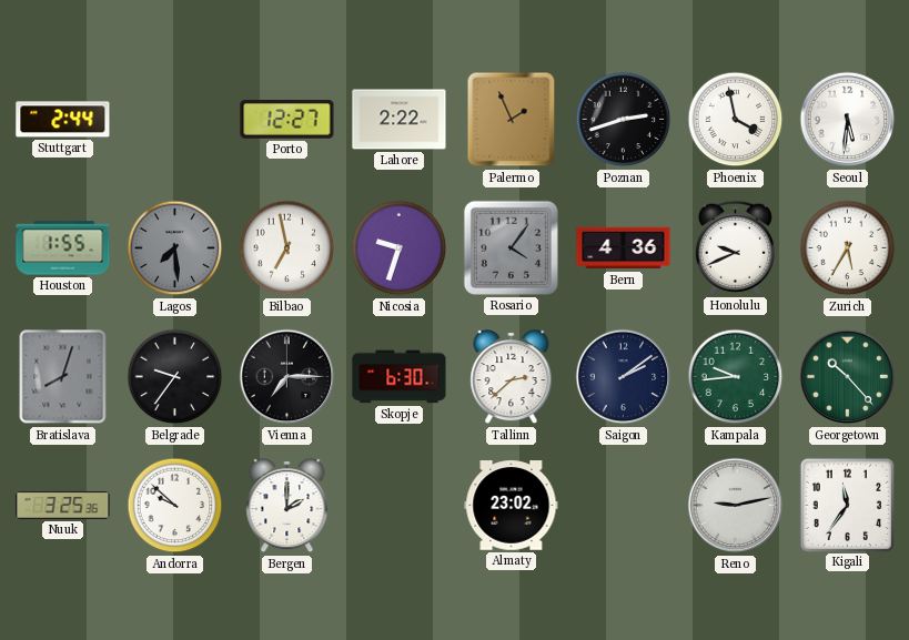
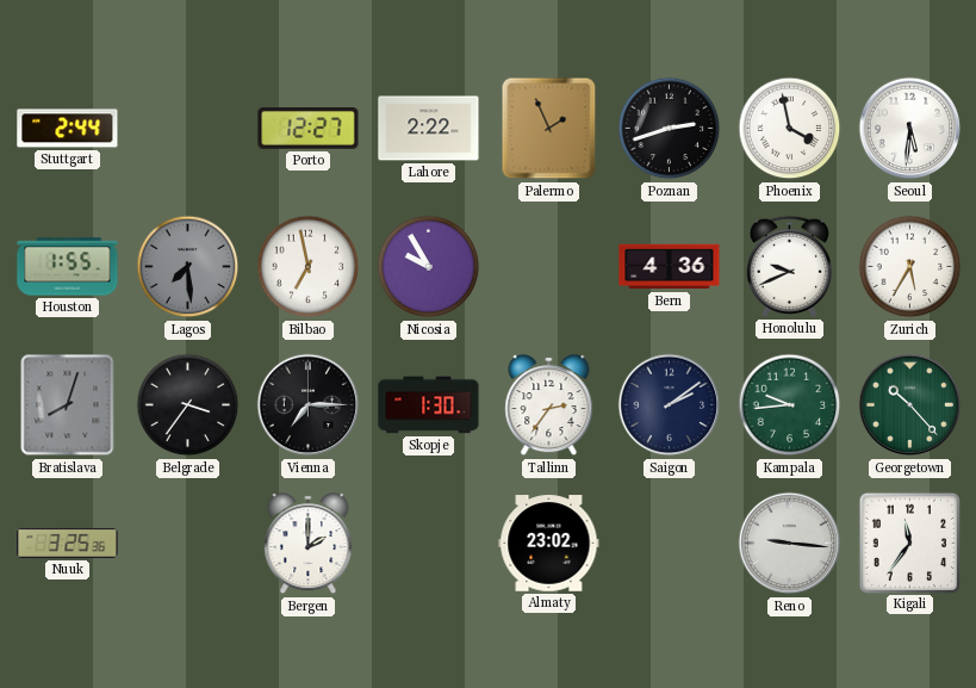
Nicosia: 9:33 -> 9:55 (429, 267)
Rosario: 4:06 -> none (511, 247)
Belgrade: 9:36 -> 3:36 (188, 405)
Skopje: 6:30 -> 1:30 (429, 405)
Tallinn: 2:38 -> 2:36 (549, 405)
Andorra: 9:52 -> none (175, 506)
Reno: 9:13 -> 9:16 (790, 544)
